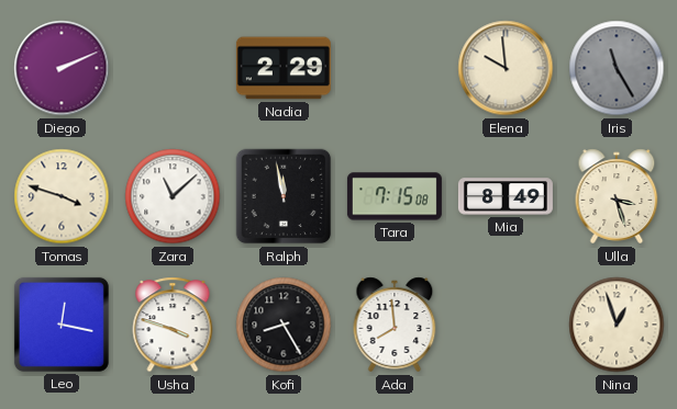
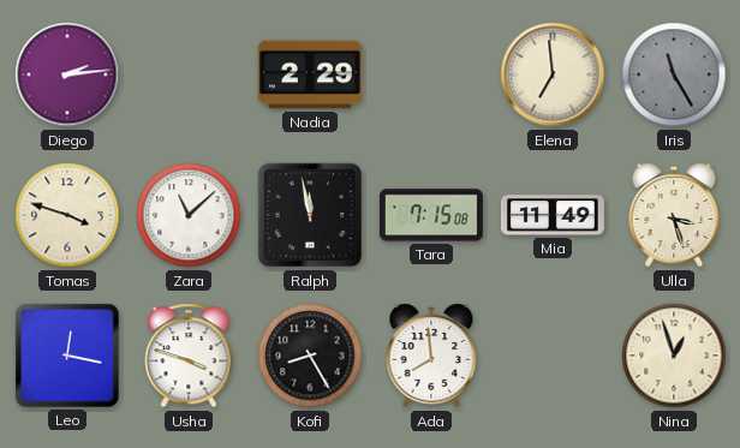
Diego: 2:11 -> 2:14 (67, 74)
Elena: 9:59 -> 6:59 (553, 74)
Mia: 8:49 -> 11:49 (553, 215)
